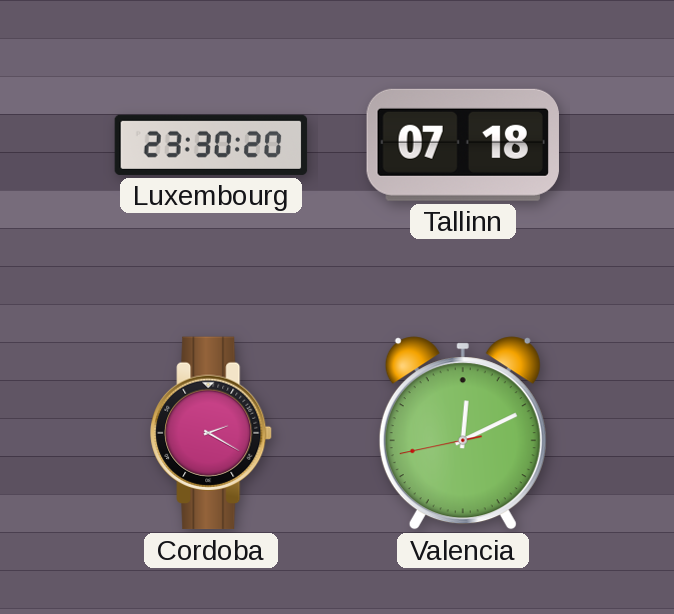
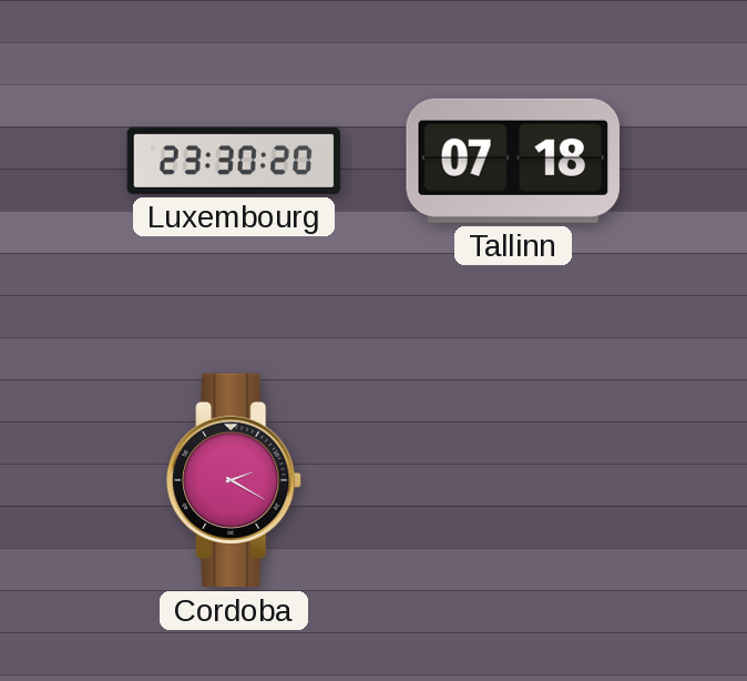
Valencia: 12:10 -> none (463, 433)
